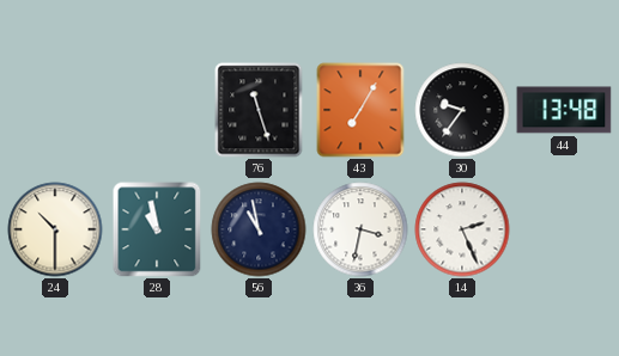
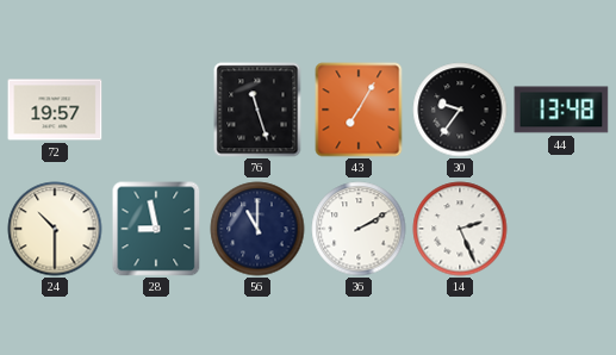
72: none -> 19:57 (55, 110)
28: 10:58 -> 8:58 (156, 229)
56: 10:58 -> 11:00 (257, 229)
36: 3:32 -> 2:10 (359, 229)
